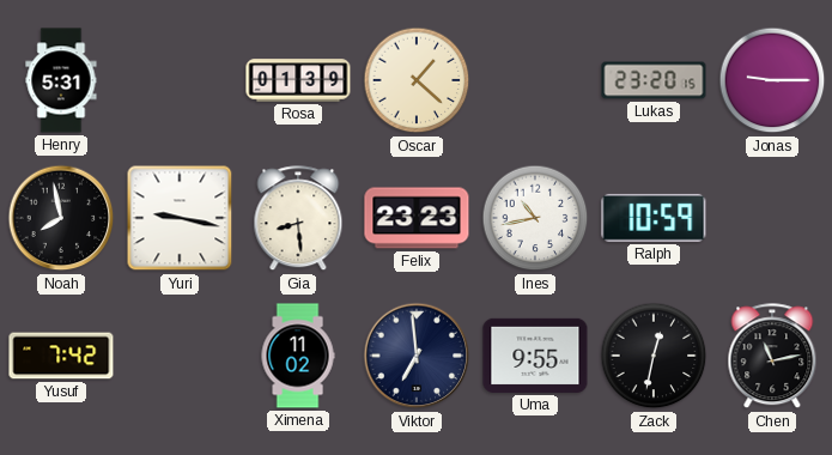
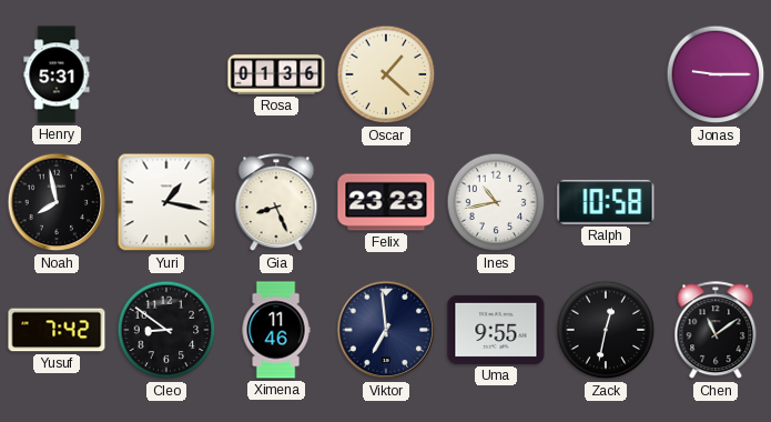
Rosa: 01:39 -> 01:36 (276, 74)
Lukas: 23:20 -> none (654, 80)
Yuri: 9:17 -> 1:17 (166, 202)
Gia: 8:29 -> 8:26 (276, 203)
Ralph: 10:59 -> 10:58 (606, 202)
Cleo: none -> 8:51 (166, 330)
Ximena: 11:02 -> 11:46 (276, 330)
Chen: 11:13 -> 11:09 (716, 331)
